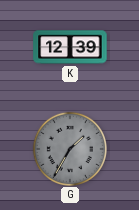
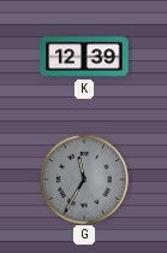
G: 1:35 -> 11:35 (83, 178)
